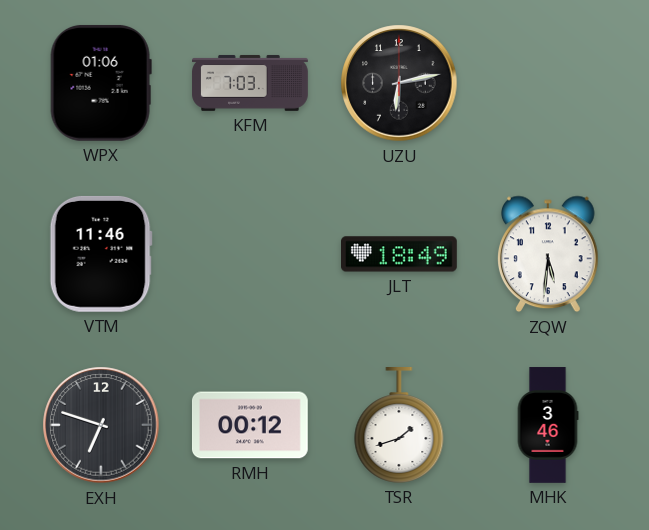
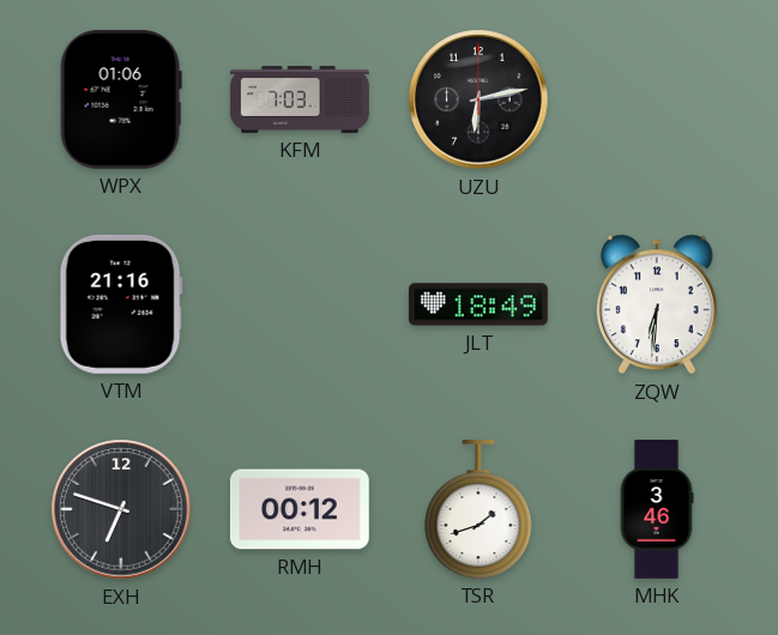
VTM: 11:46 -> 21:16 (121, 304)
ZQW: 5:31 -> 6:31 (657, 304)
